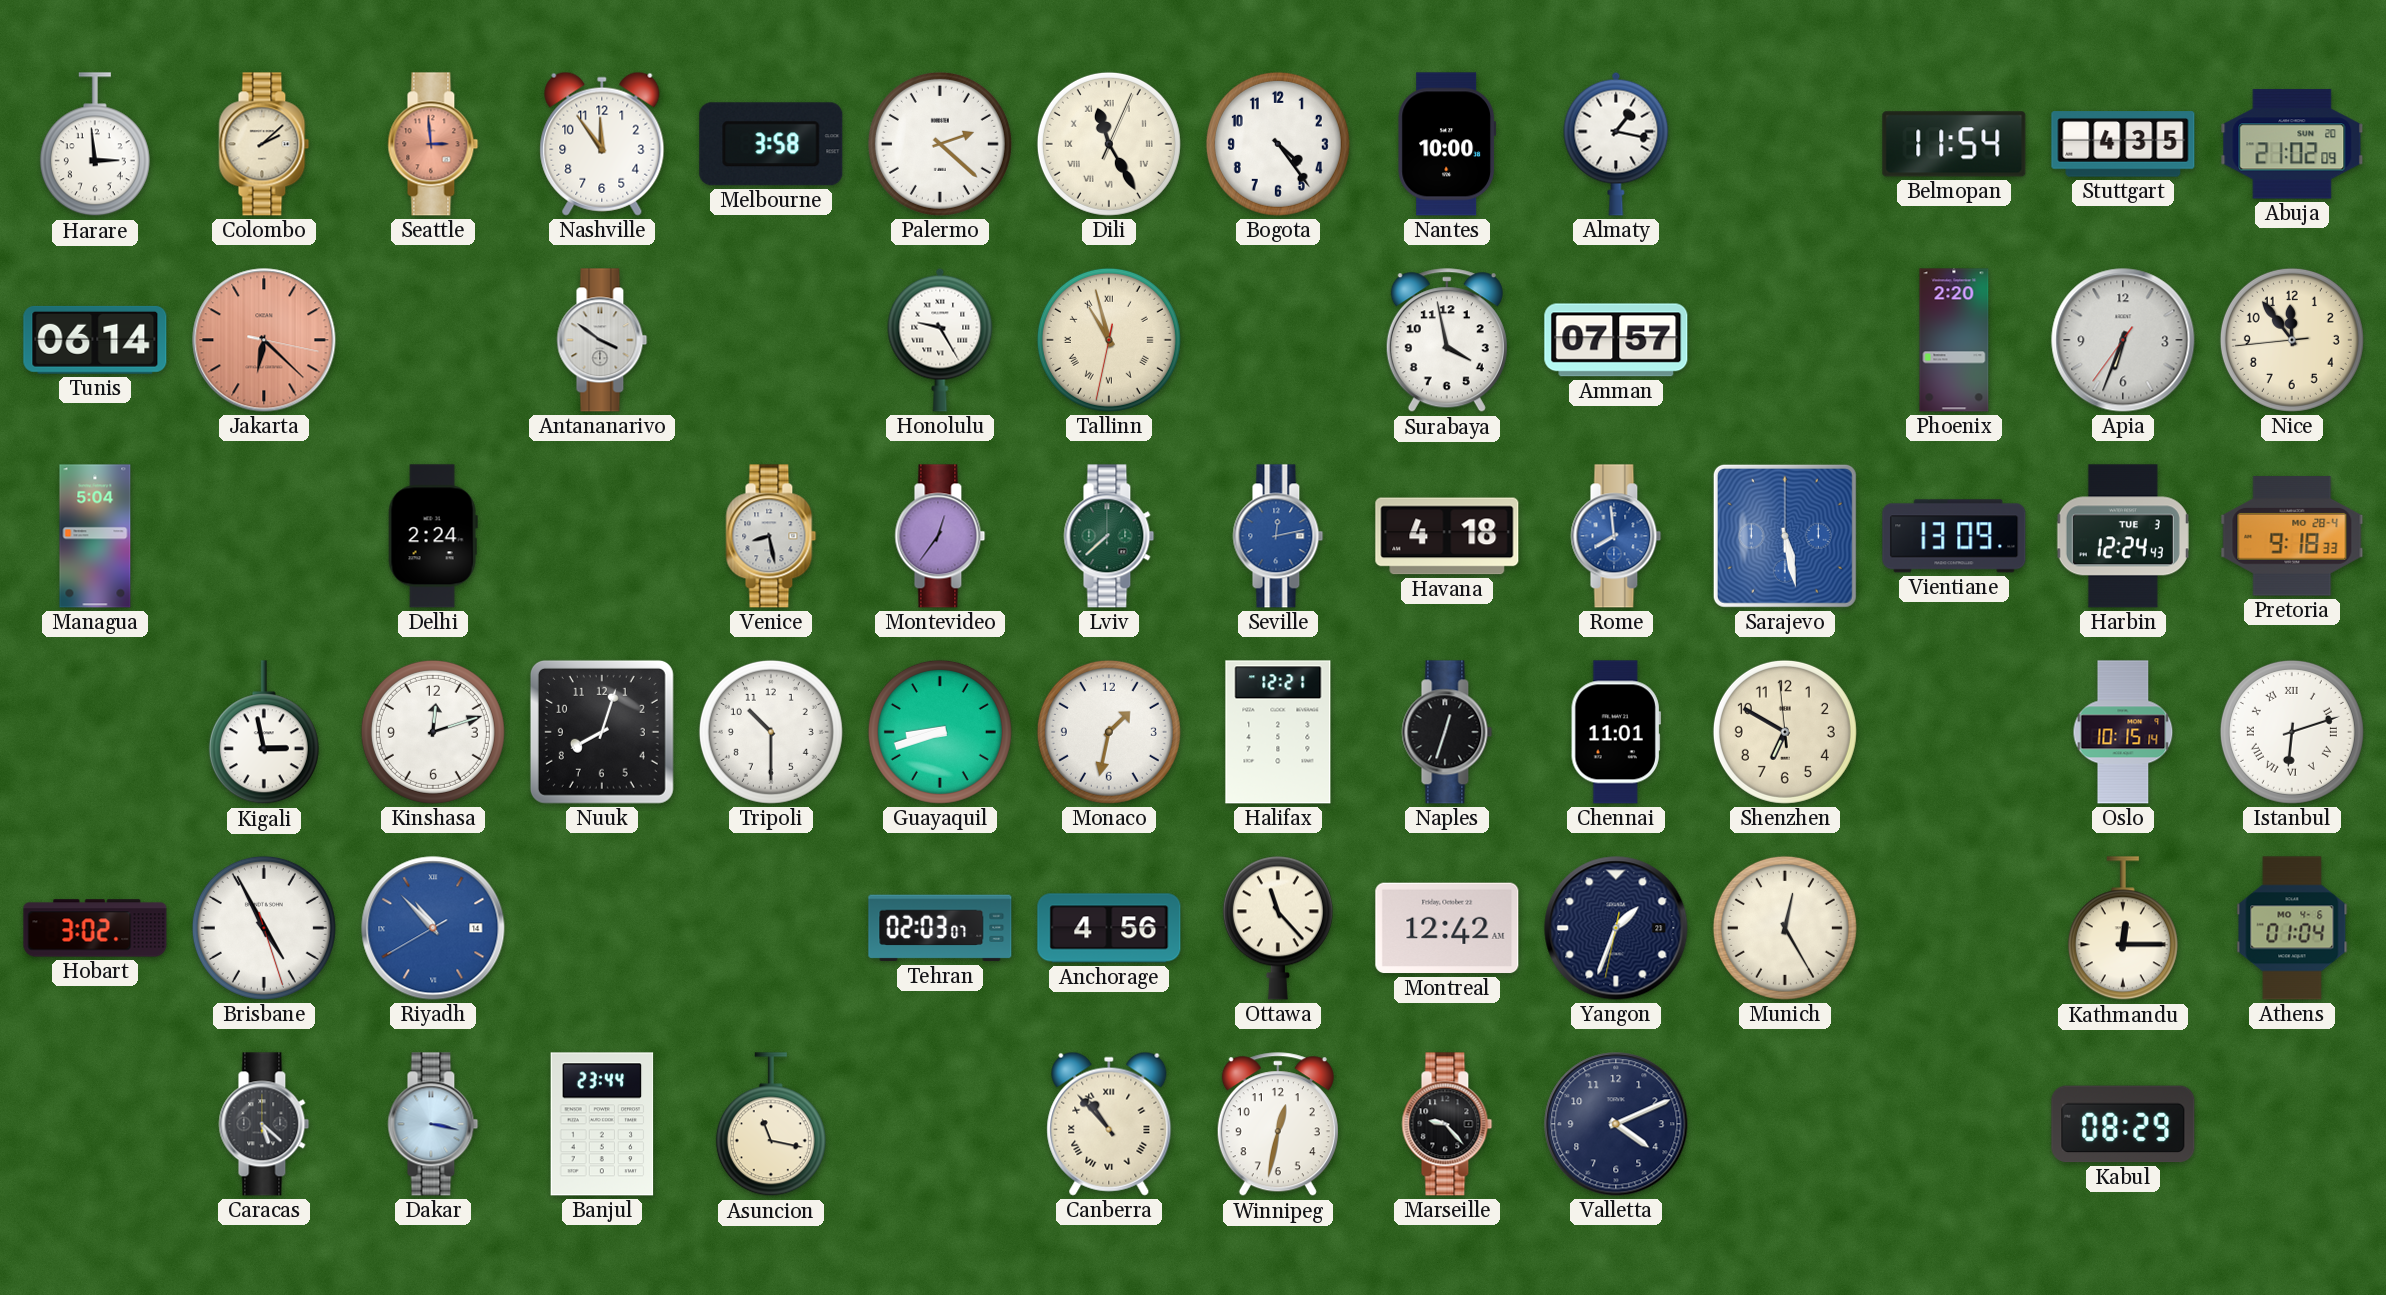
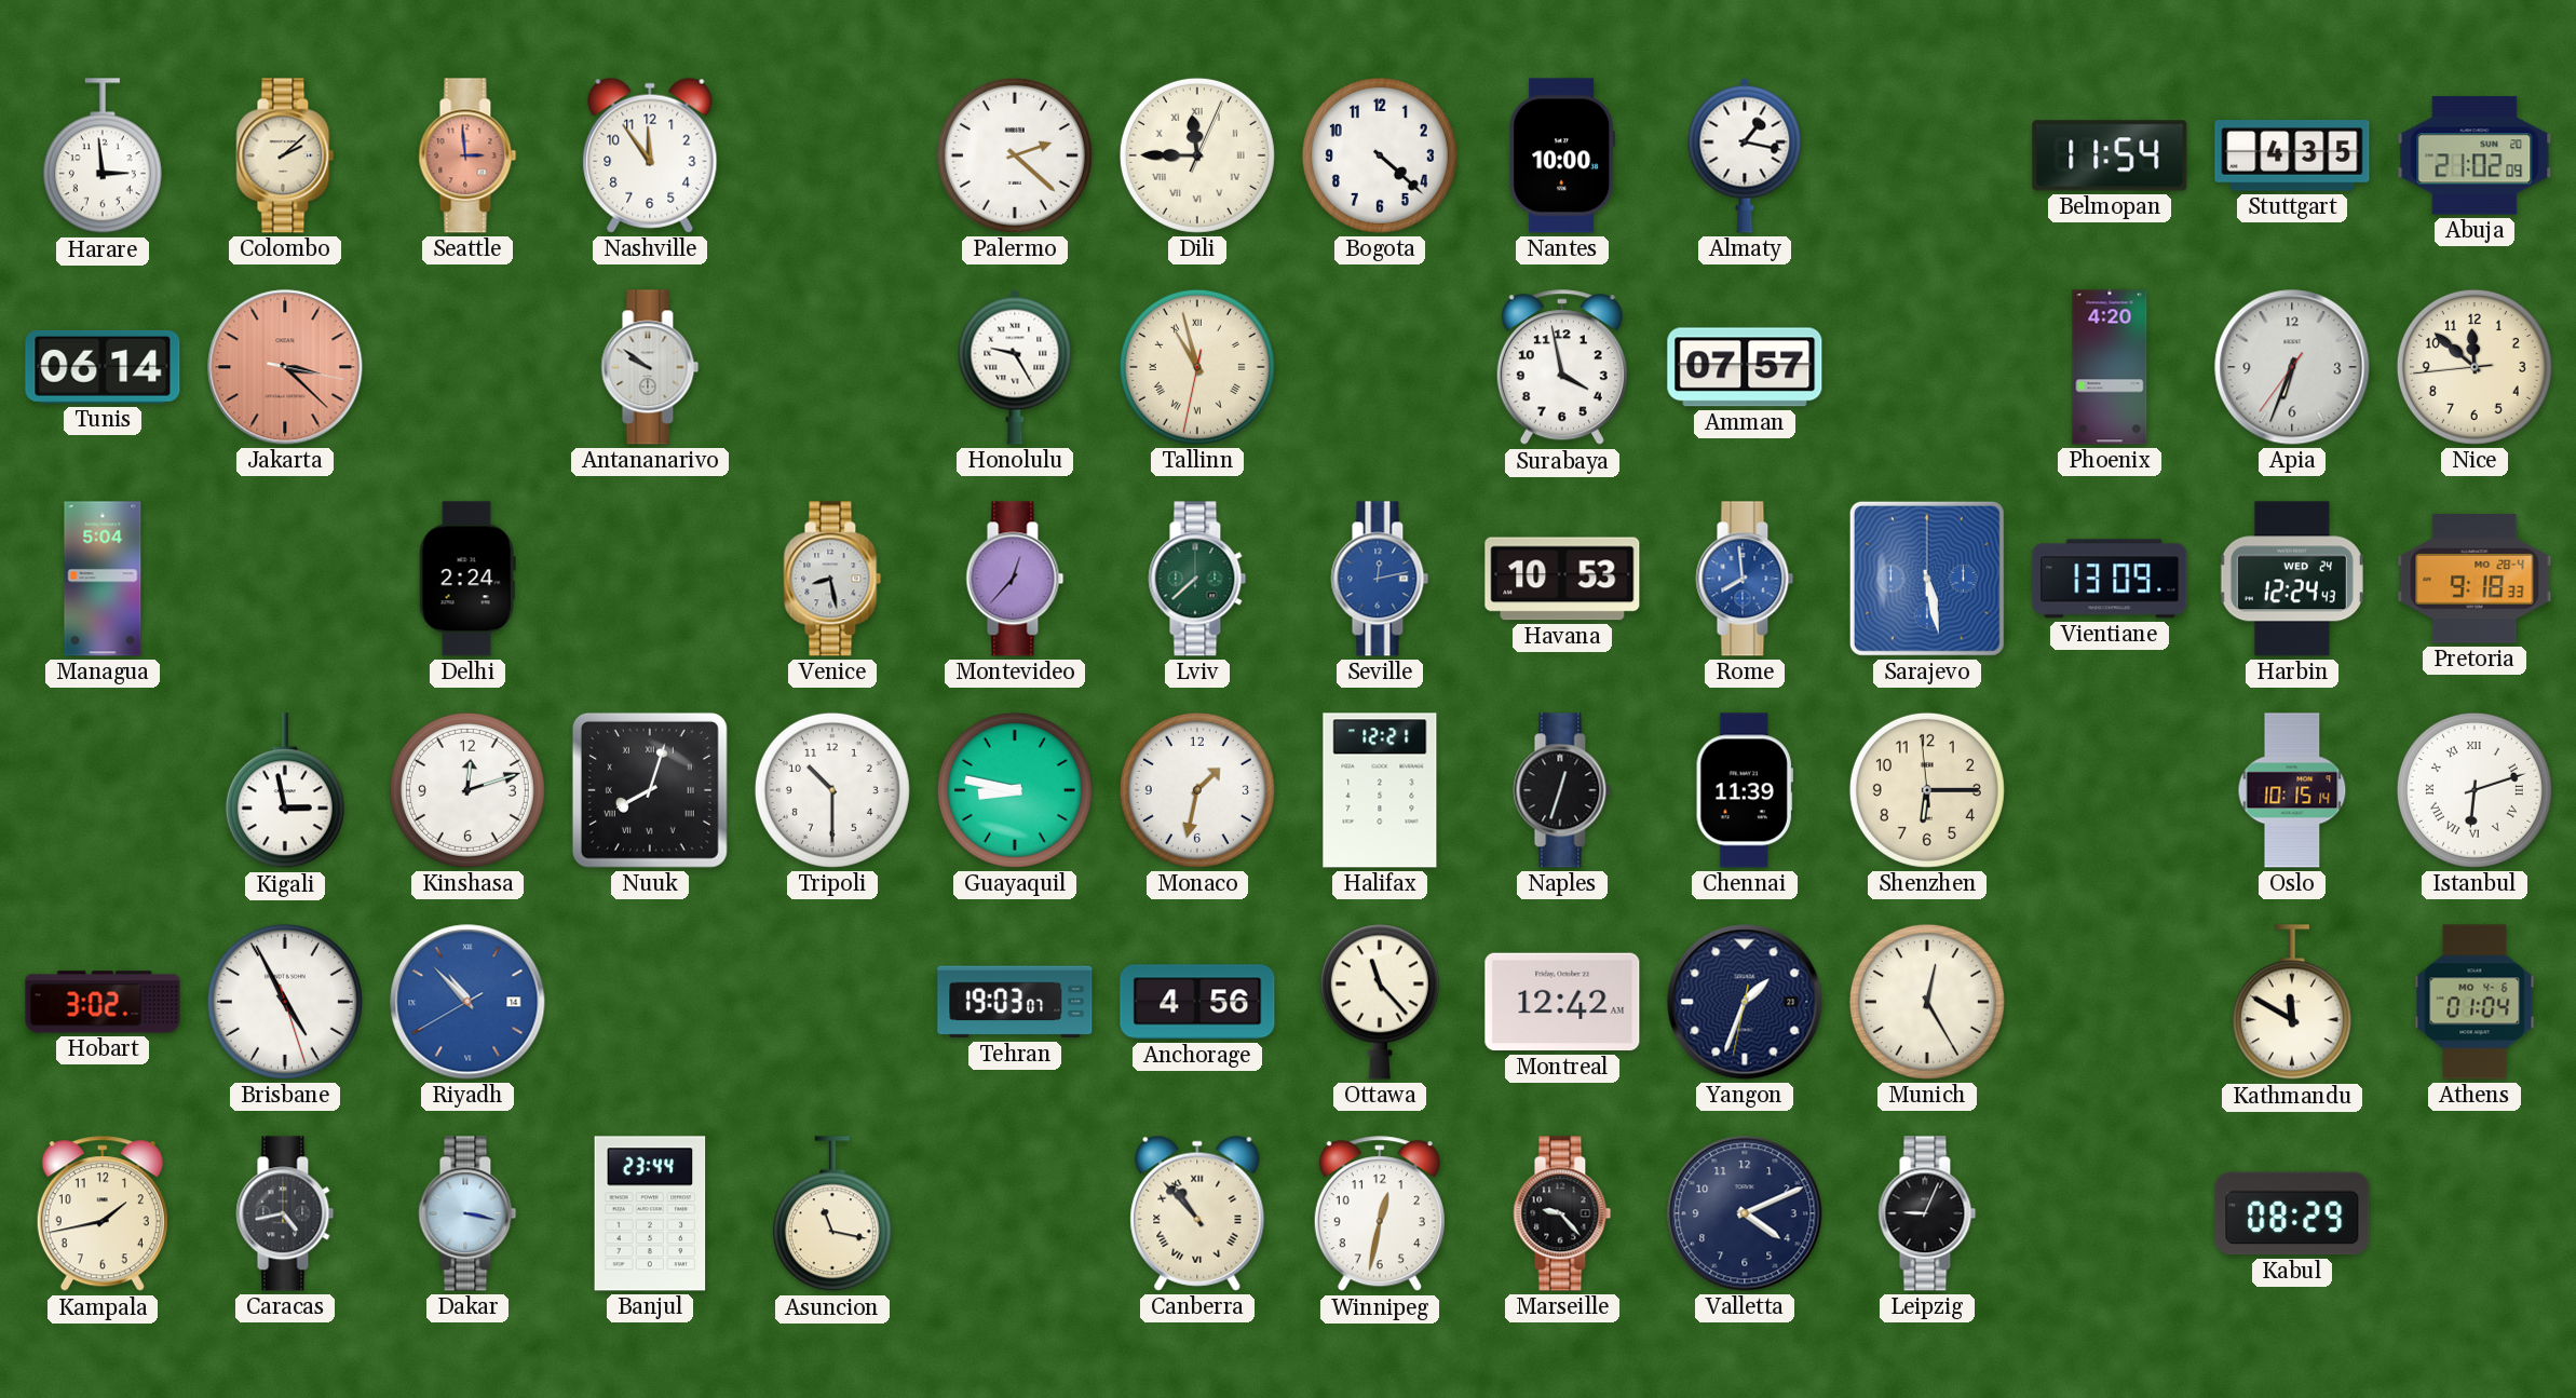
Melbourne: 3:58 -> none (771, 144)
Dili: 11:25 -> 11:45 (1197, 155)
Bogota: 4:24 -> 4:22 (1380, 155)
Jakarta: 6:22 -> 3:22 (285, 367)
Antananarivo: 3:51 -> 9:51 (650, 367)
Phoenix: 2:20 -> 4:20 (2110, 367)
Nice: 11:53 -> 11:51 (2475, 367)
Montevideo: 12:36 -> 12:37 (1015, 579)
Havana: 4:18 -> 10:53 (1562, 579)
Harbin date: TUE 3 -> WED 24 (2292, 579)
Nuuk numerals: Arabic -> Roman (650, 790)
Guayaquil: 8:42 -> 8:47 (1015, 790)
Chennai: 11:01 -> 11:39 (1745, 790)
Shenzhen: 6:49 -> 6:14 (1927, 790)
Tehran: 02:03 -> 19:03 (1015, 1002)
Kathmandu: 12:15 -> 11:50 (2292, 1003)
Kampala: none -> 1:43 (103, 1214)
Caracas: 5:22 -> 4:43 (285, 1213)
Leipzig: none -> 9:04 (1927, 1213)
